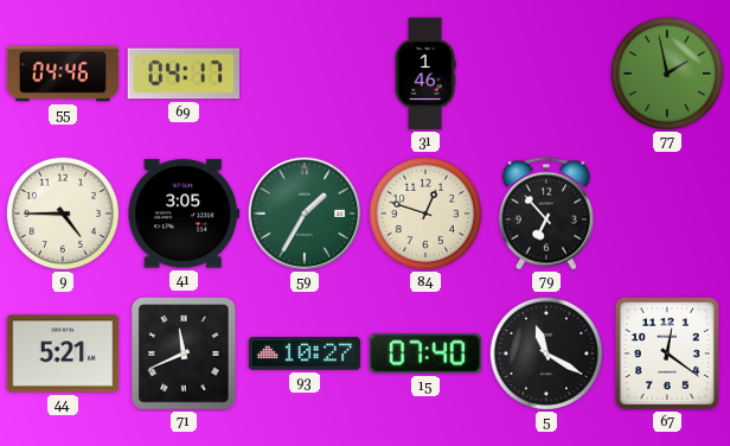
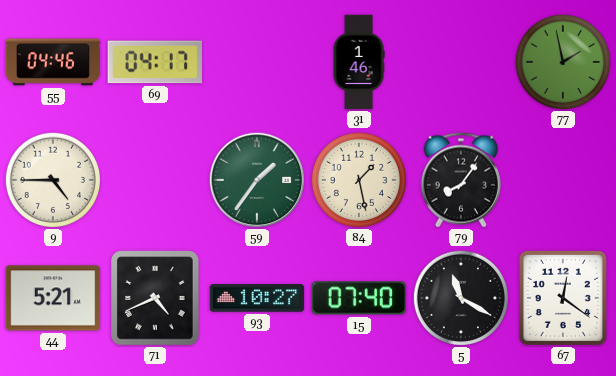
41: 3:05 -> none (184, 214)
59: 1:35 -> 1:36 (257, 180)
84: 12:48 -> 1:28 (358, 179)
79: 6:53 -> 8:06 (461, 180)
71: 11:41 -> 4:41 (155, 298)
